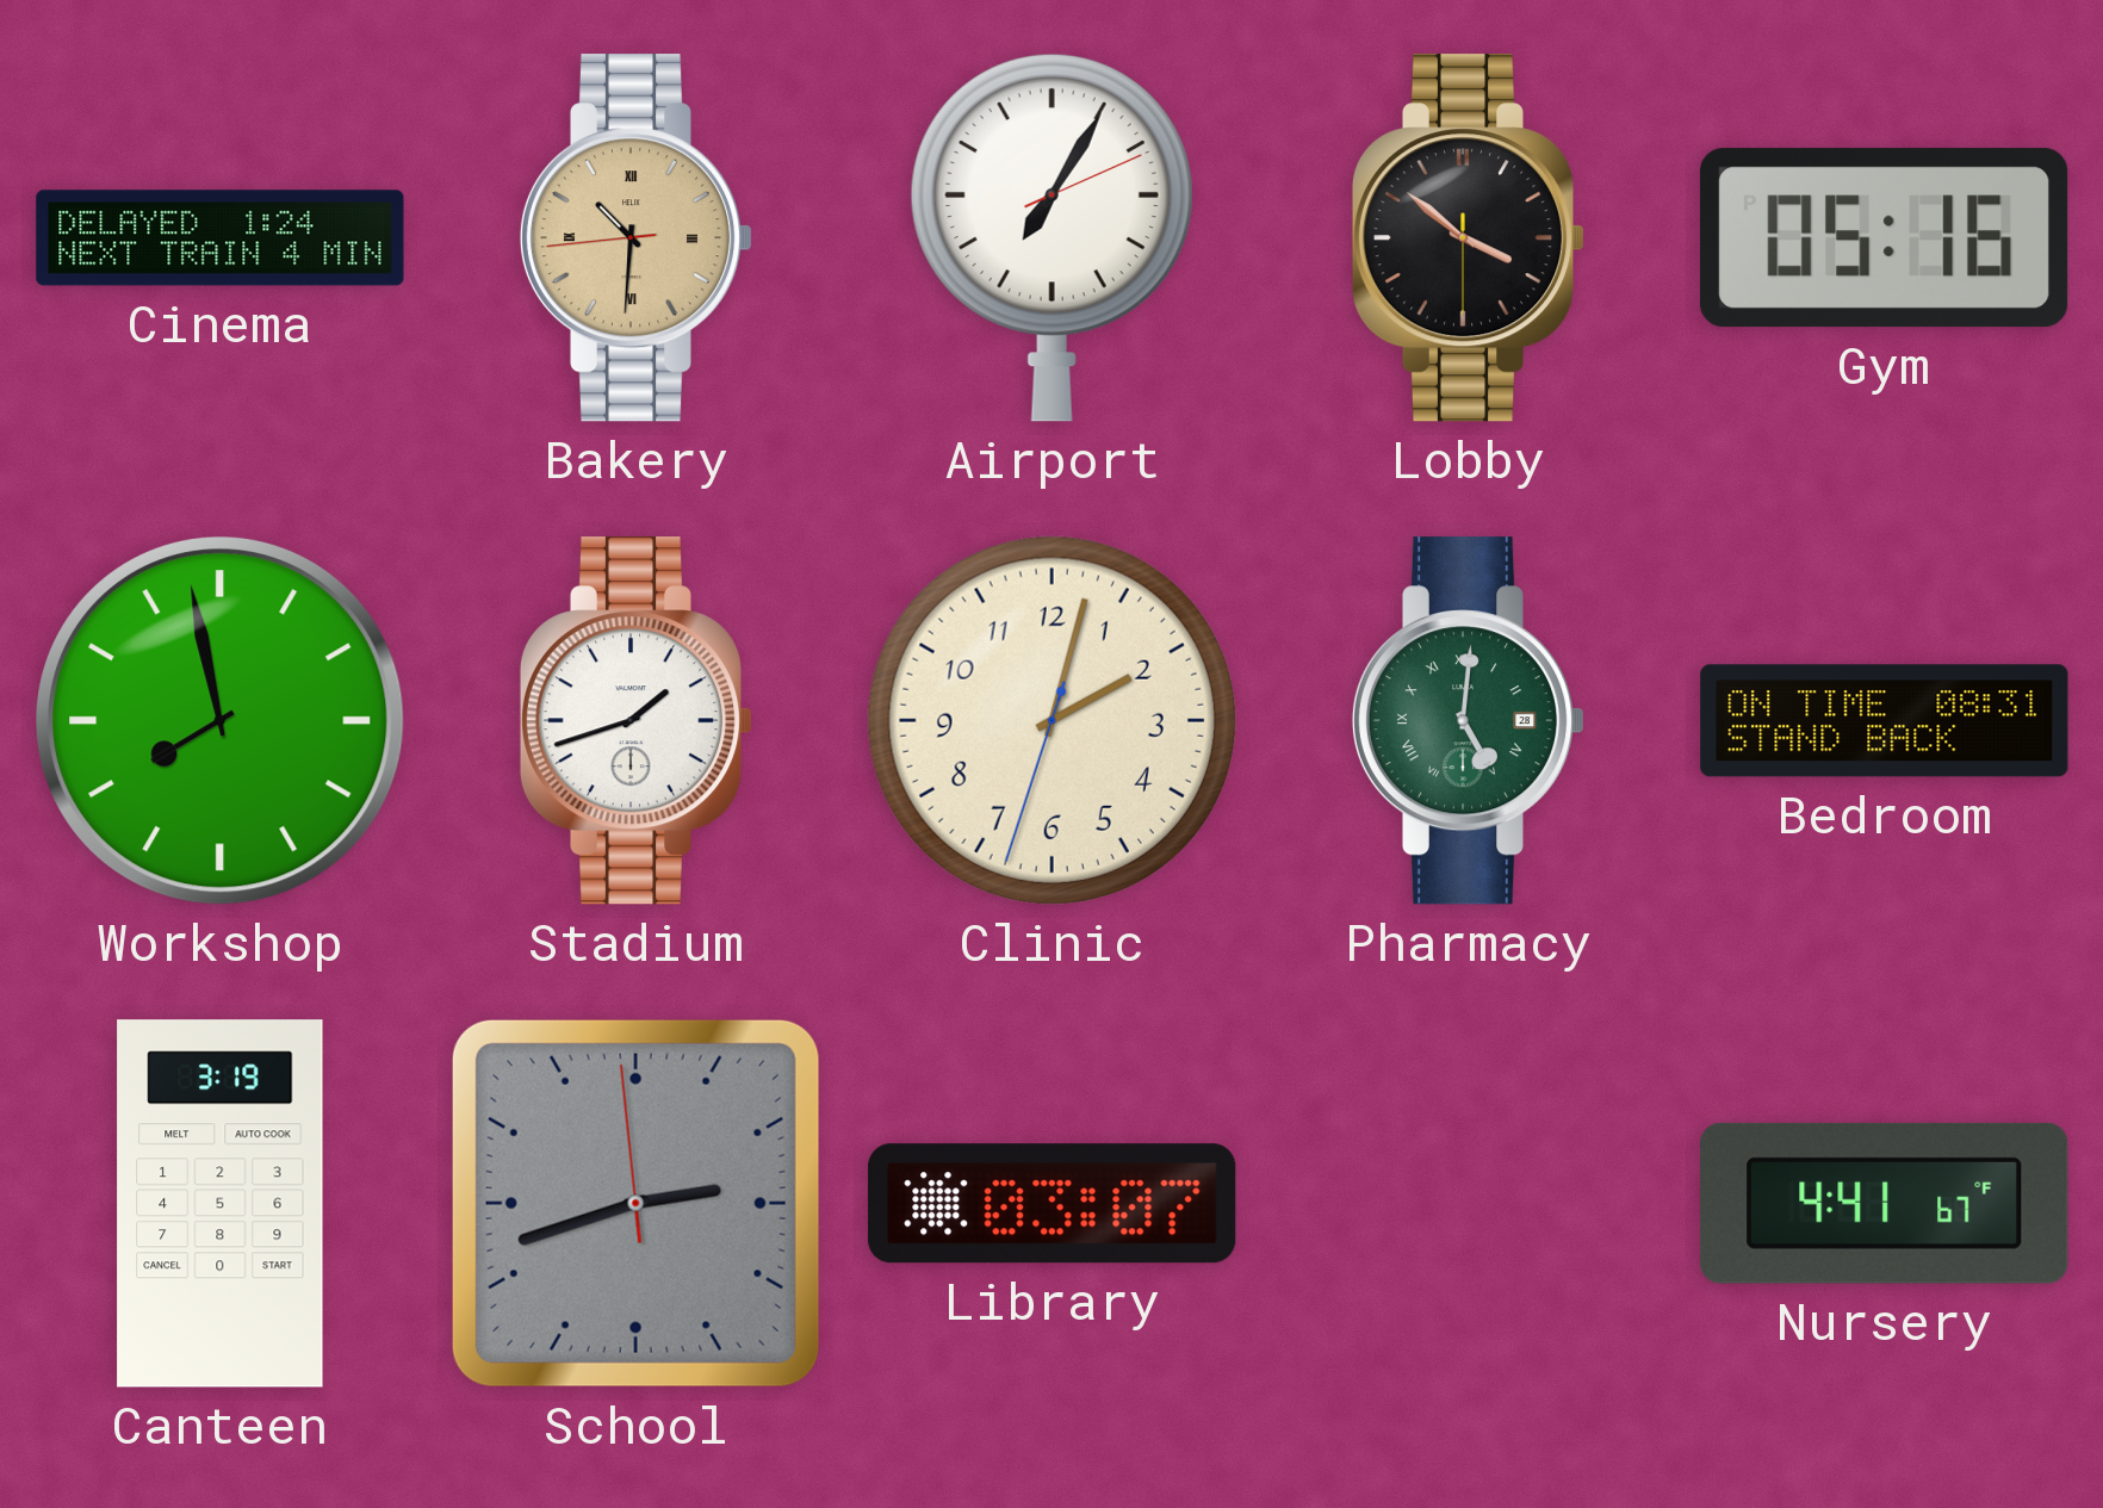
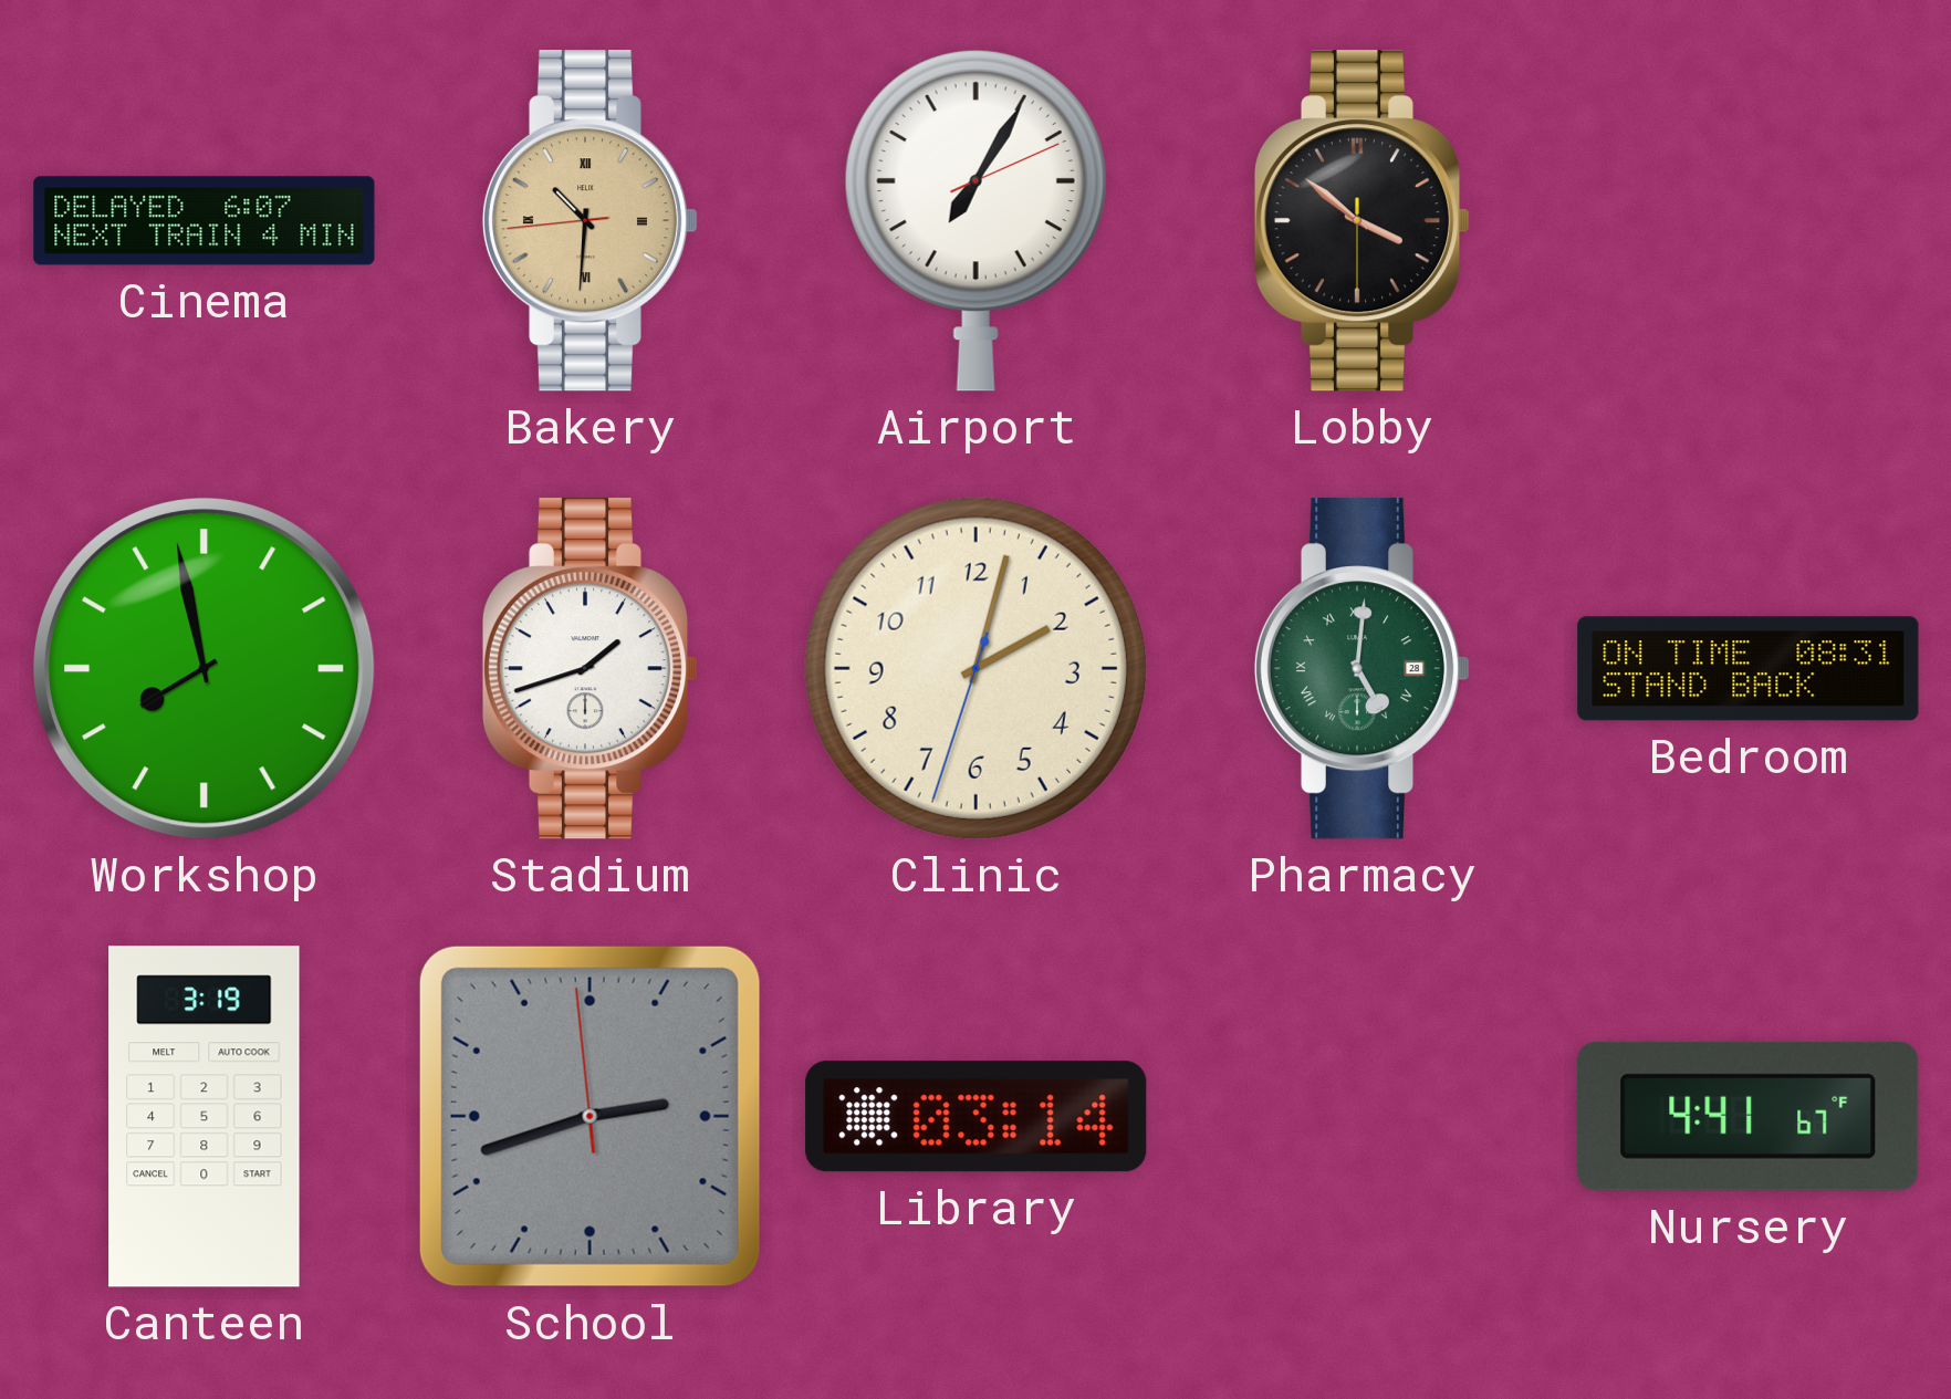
Cinema: 1:24 -> 6:07 (205, 221)
Gym: 05:16 -> none (1884, 238)
Library: 03:07 -> 03:14 (977, 1117)
